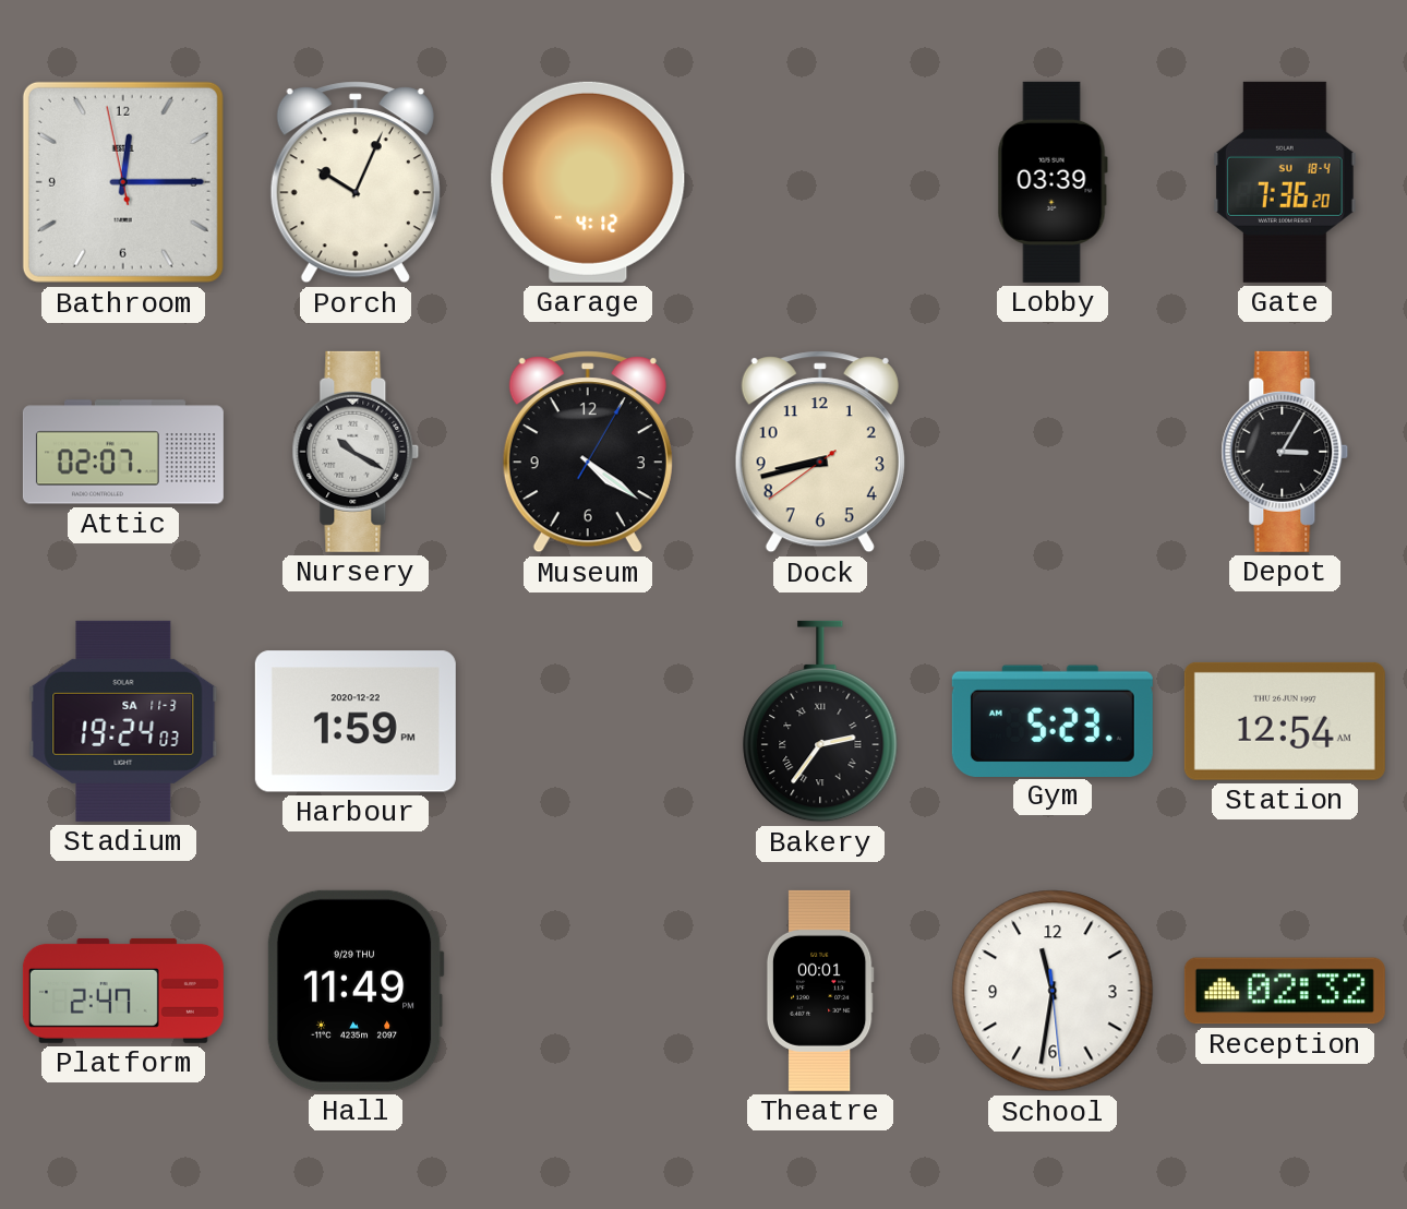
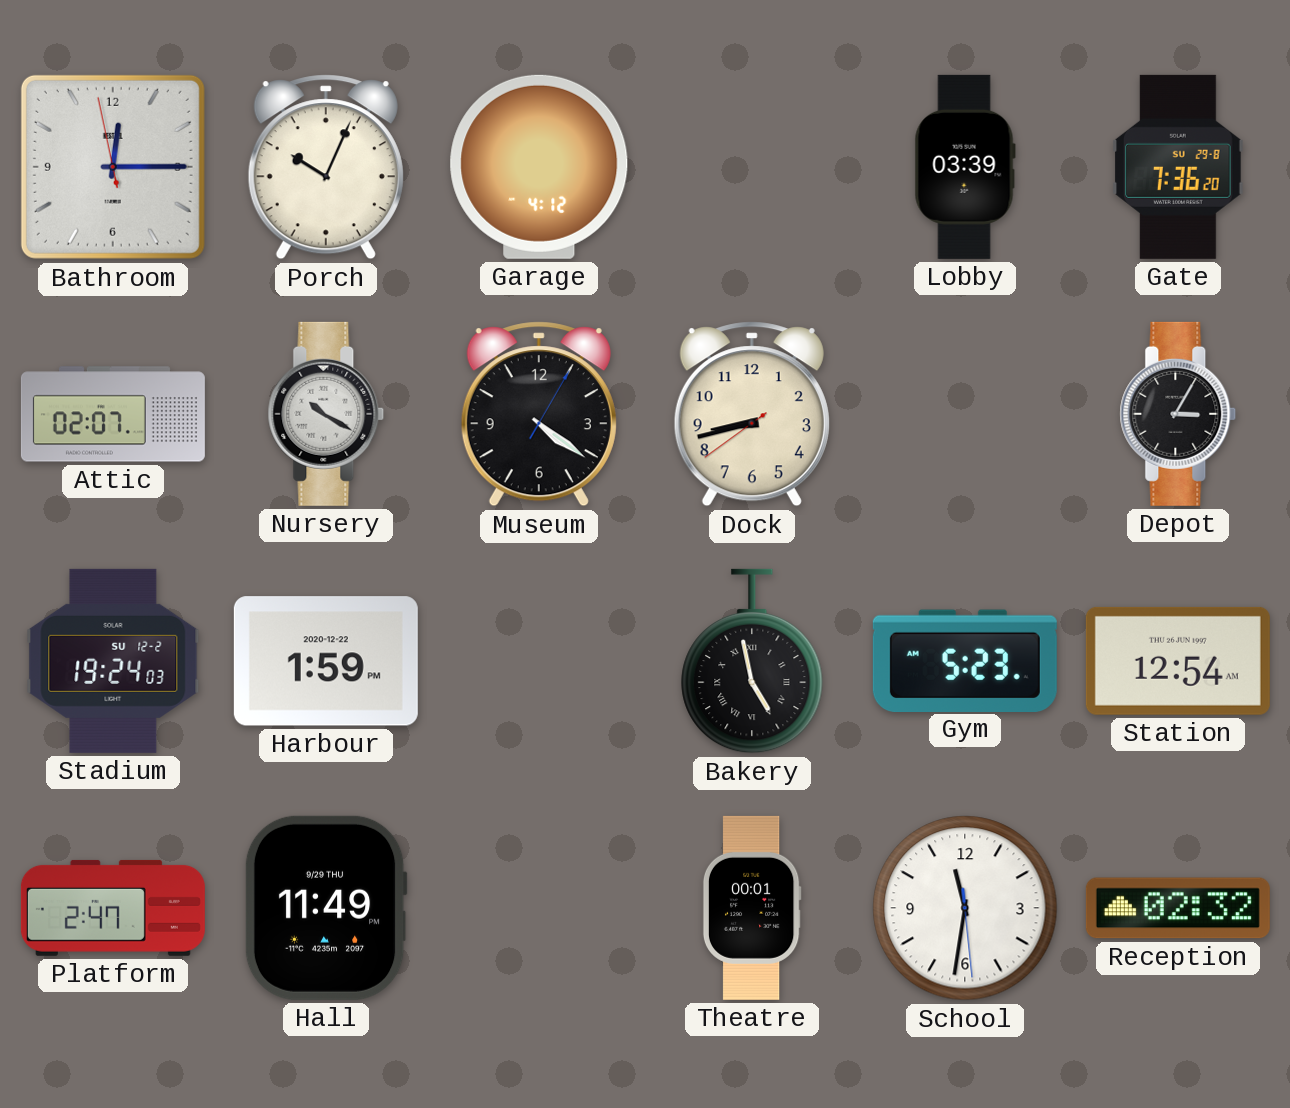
Gate date: SU 18-4 -> SU 29-8 (1179, 167)
Stadium date: SA 11-3 -> SU 12-2 (113, 661)
Bakery: 2:36 -> 4:58 (752, 661)
